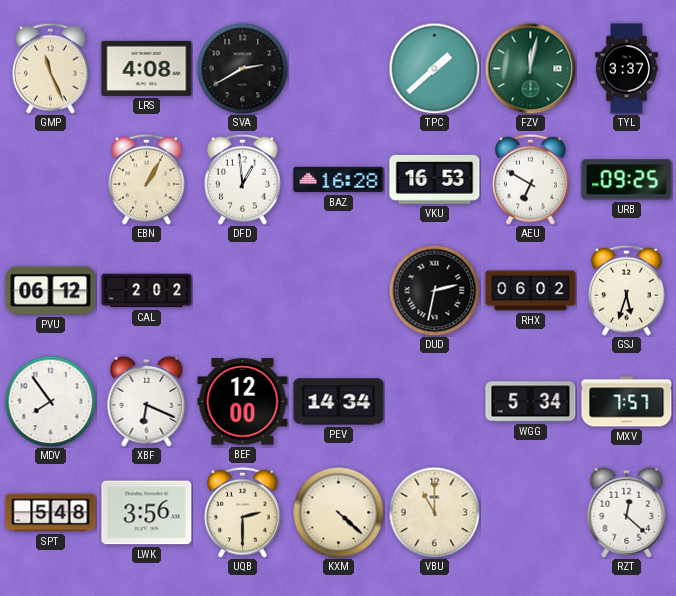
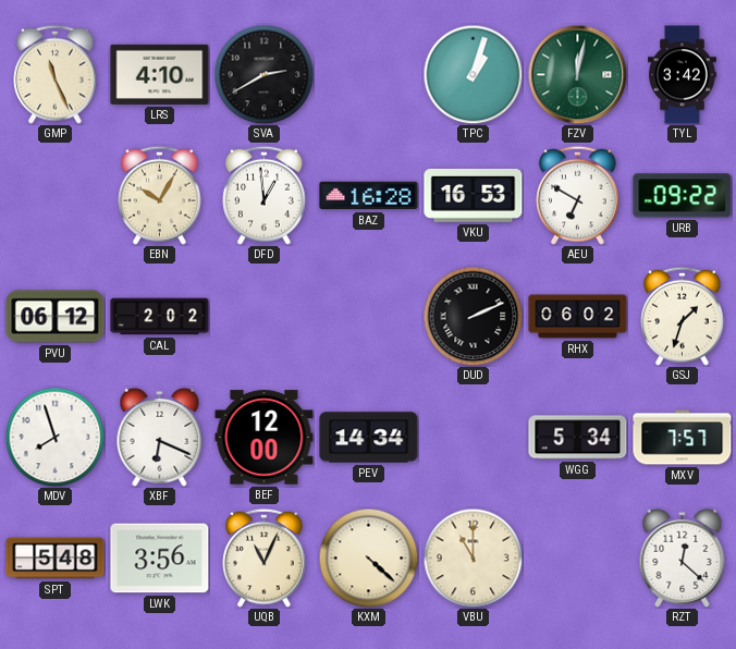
LRS: 4:08 -> 4:10 (160, 74)
TPC: 1:38 -> 1:03 (473, 74)
TYL: 3:37 -> 3:42 (682, 75)
EBN: 1:05 -> 10:05 (160, 195)
URB: 09:25 -> 09:22 (683, 196)
DUD: 2:32 -> 2:11 (473, 316)
GSJ: 5:33 -> 1:33 (683, 316)
MDV: 7:54 -> 7:57 (54, 437)
UQB: 2:30 -> 11:04 (265, 558)
